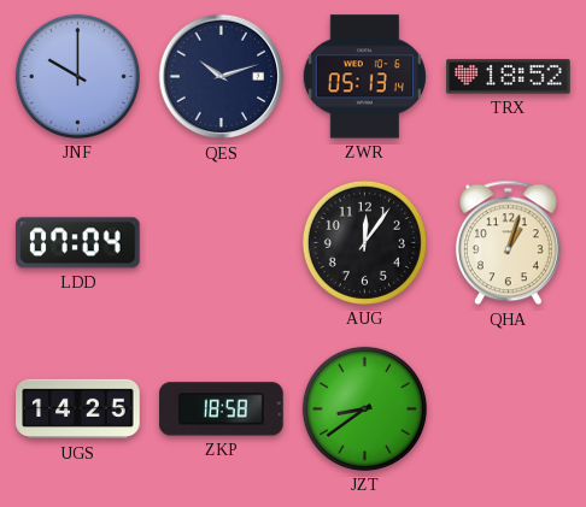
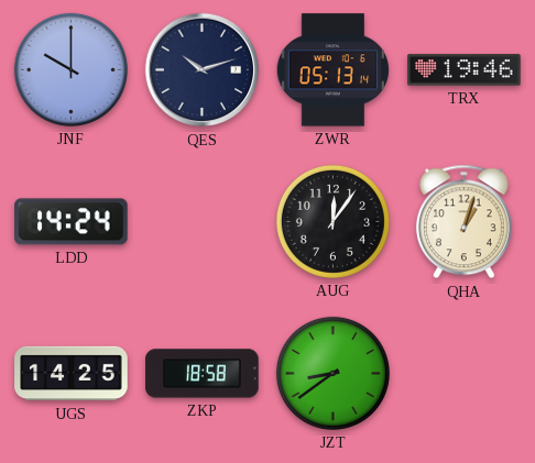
TRX: 18:52 -> 19:46 (465, 70)
LDD: 07:04 -> 14:24 (72, 222)
